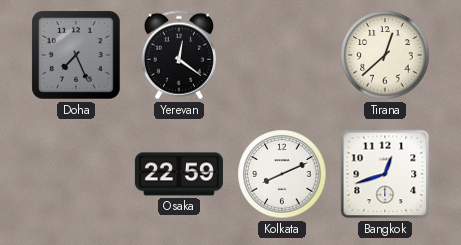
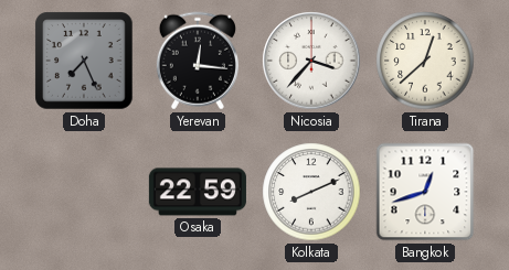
Yerevan: 12:21 -> 12:16 (198, 61)
Nicosia: none -> 3:37 (311, 61)
